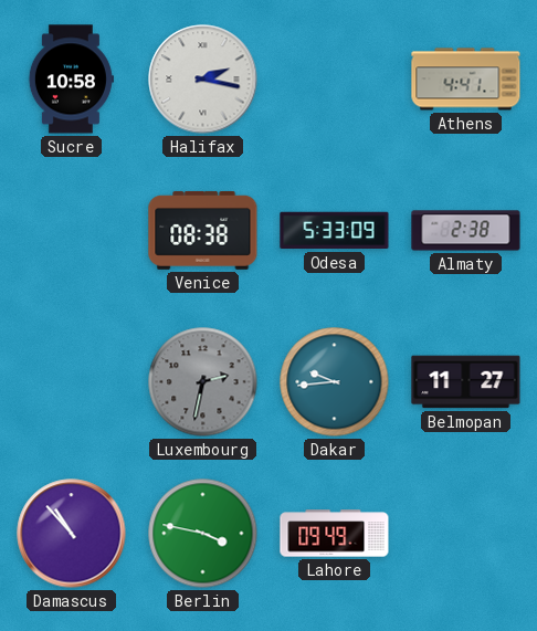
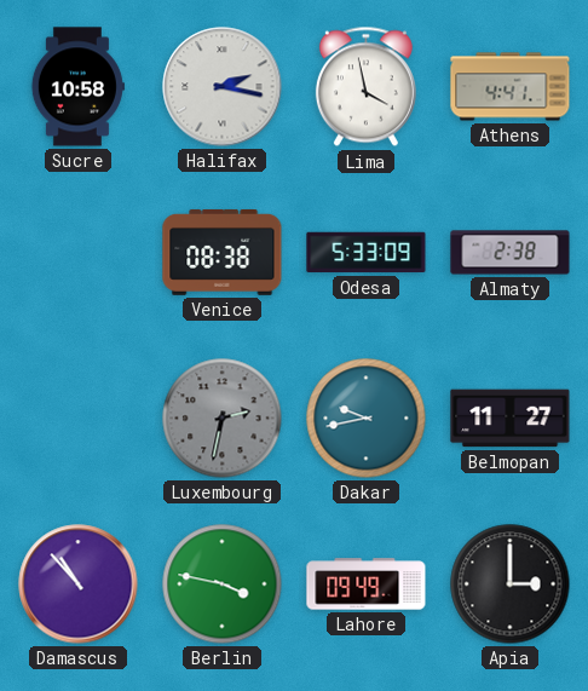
Lima: none -> 3:58 (365, 87)
Dakar: 9:44 -> 9:43 (367, 419)
Apia: none -> 3:00 (511, 585)
